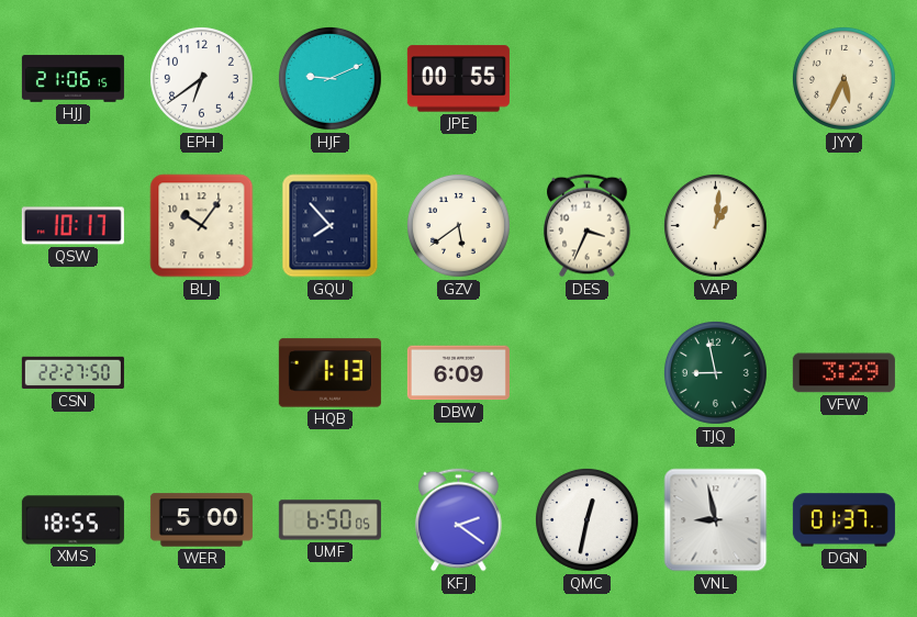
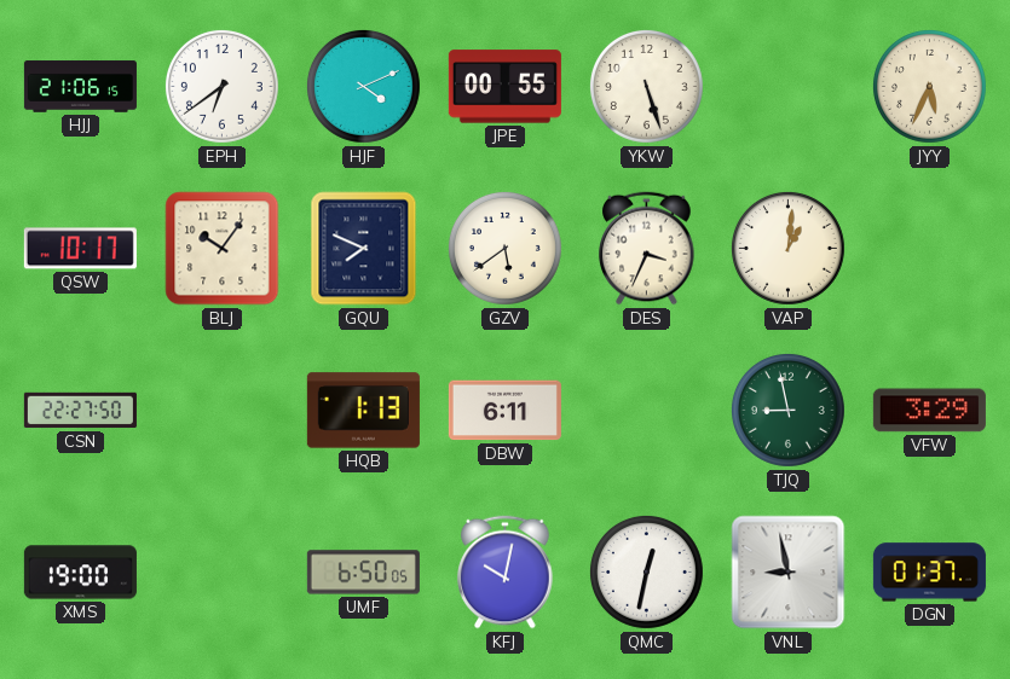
HJF: 9:11 -> 4:11 (363, 86)
YKW: none -> 5:27 (646, 86)
GQU: 7:53 -> 7:49 (364, 249)
DBW: 6:09 -> 6:11 (504, 411)
XMS: 18:55 -> 19:00 (80, 573)
WER: 5:00 -> none (201, 520)
KFJ: 2:21 -> 10:02 (506, 573)
